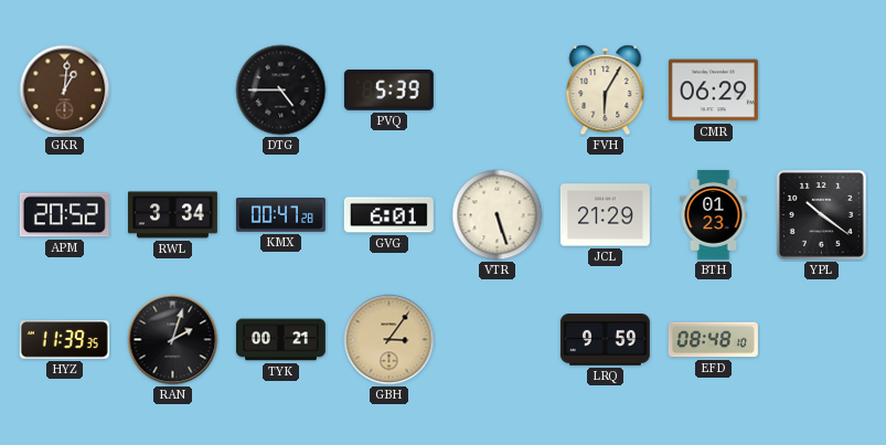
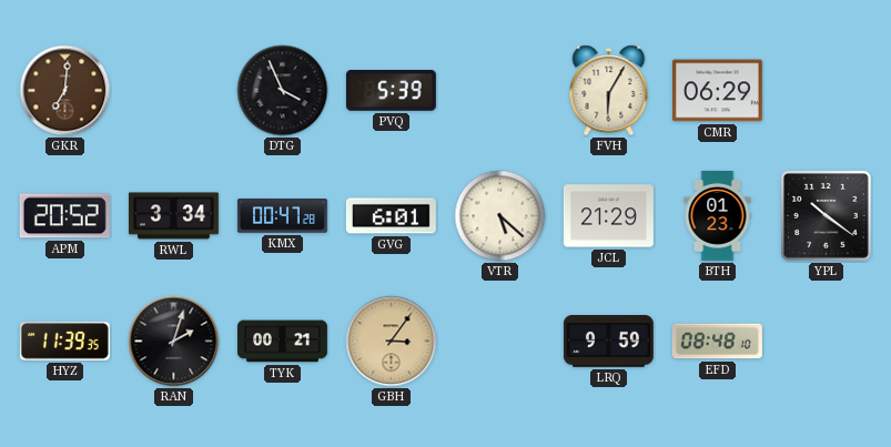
GKR: 1:01 -> 7:01 (65, 91)
DTG: 4:45 -> 3:56 (283, 91)
VTR: 5:27 -> 5:22 (500, 216)
